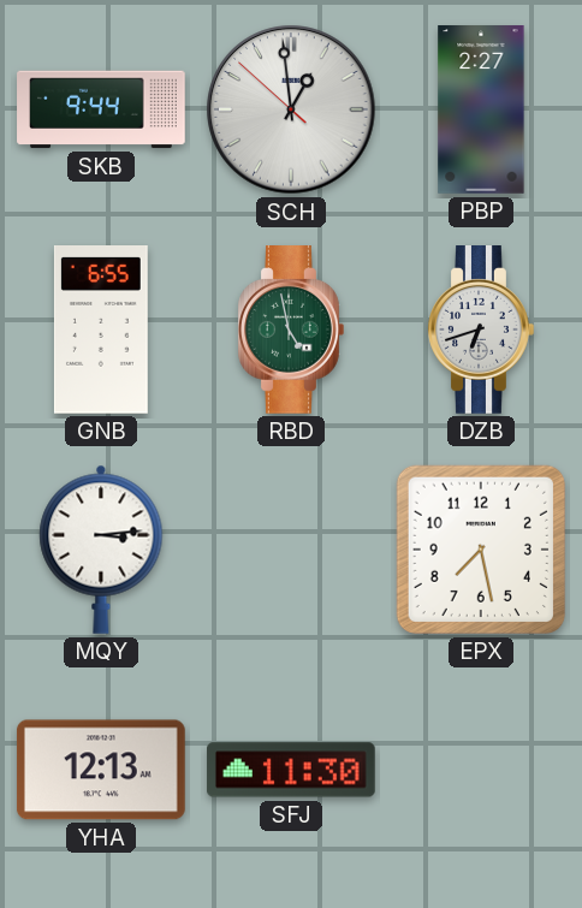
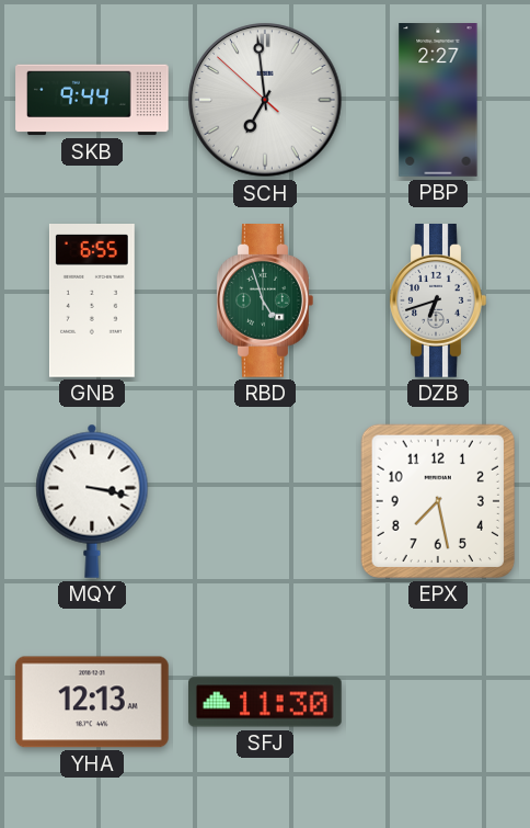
SCH: 12:58 -> 6:58 (265, 100)
RBD: 4:58 -> 4:57 (265, 302)
MQY: 3:14 -> 3:17 (92, 501)
